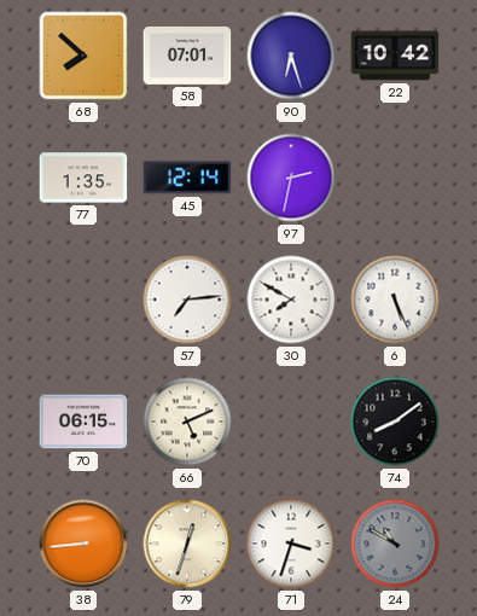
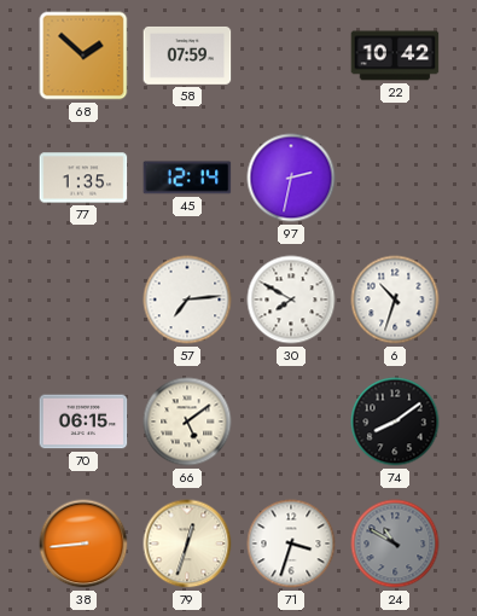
68: 7:52 -> 1:52 (83, 56)
58: 07:01 -> 07:59 (187, 56)
90: 6:27 -> none (291, 56)
6: 5:26 -> 10:33 (395, 300)
66: 5:11 -> 5:09 (187, 422)
